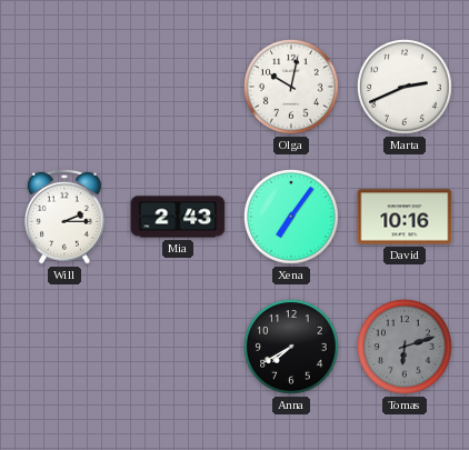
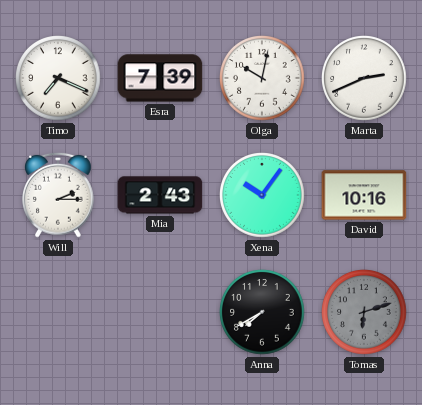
Timo: none -> 7:19 (59, 79)
Esra: none -> 7:39 (160, 78)
Xena: 7:06 -> 10:06 (263, 196)
